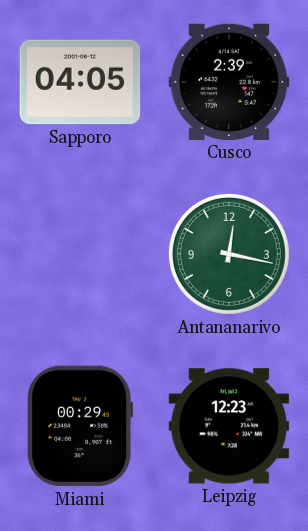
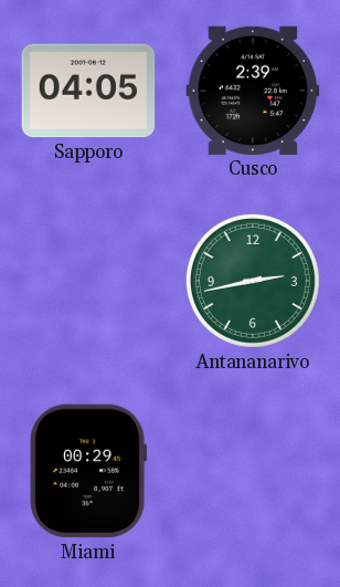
Antananarivo: 12:17 -> 2:43 (253, 281)
Leipzig: 12:23 -> none (229, 426)
